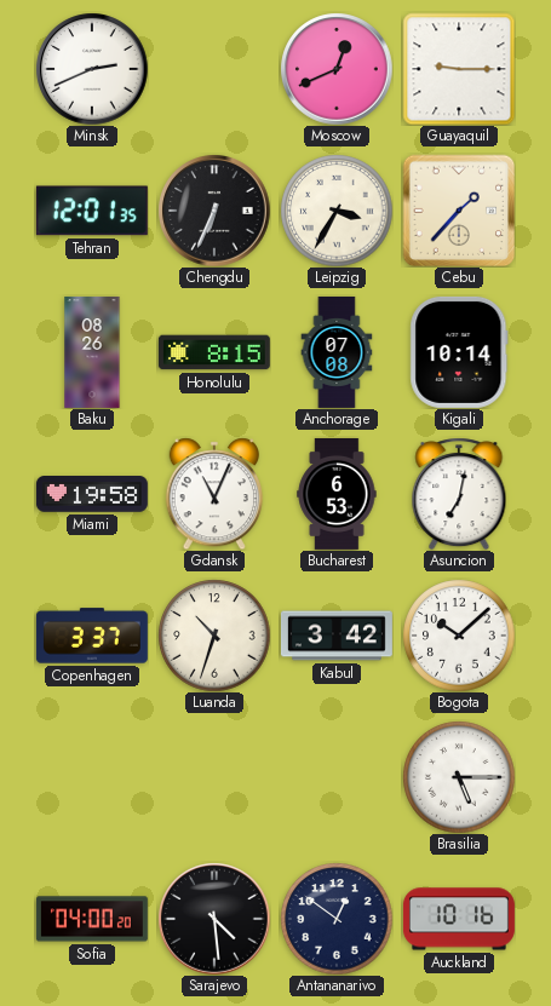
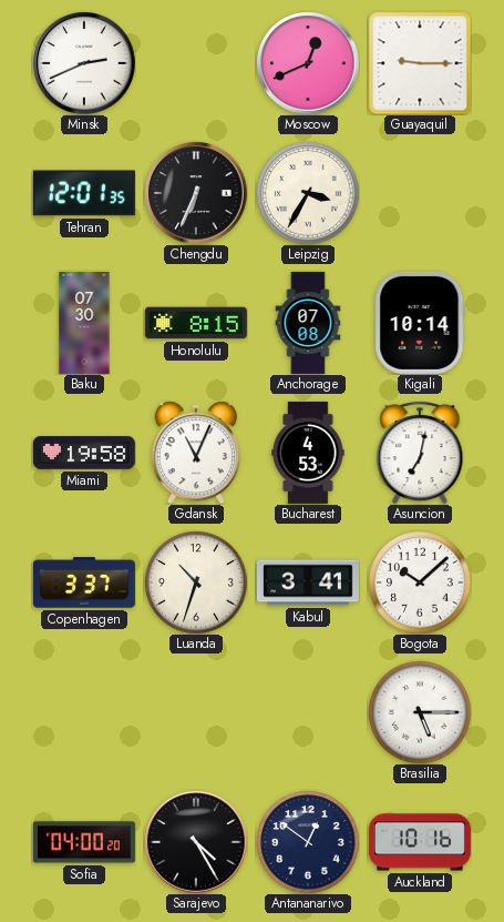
Cebu: 1:37 -> none (459, 211)
Baku: 08:26 -> 07:30 (84, 323)
Bucharest: 6:53 -> 4:53 (308, 453)
Kabul: 3:42 -> 3:41 (308, 582)
Sarajevo: 4:29 -> 4:25 (196, 842)
